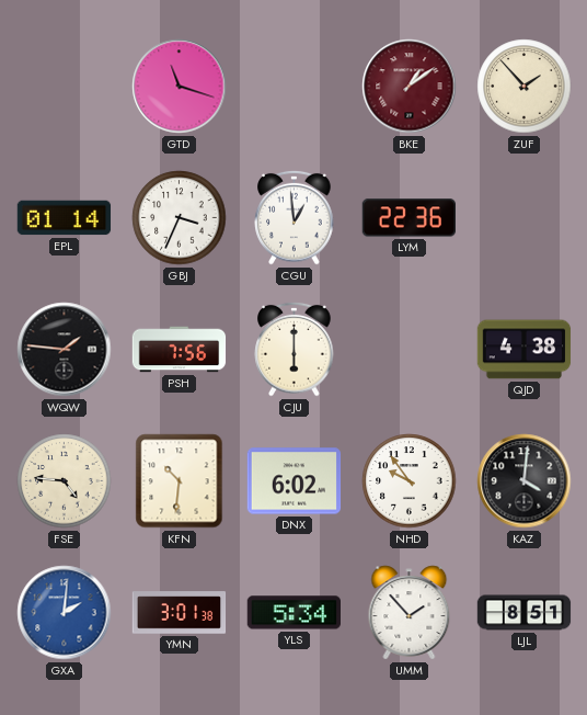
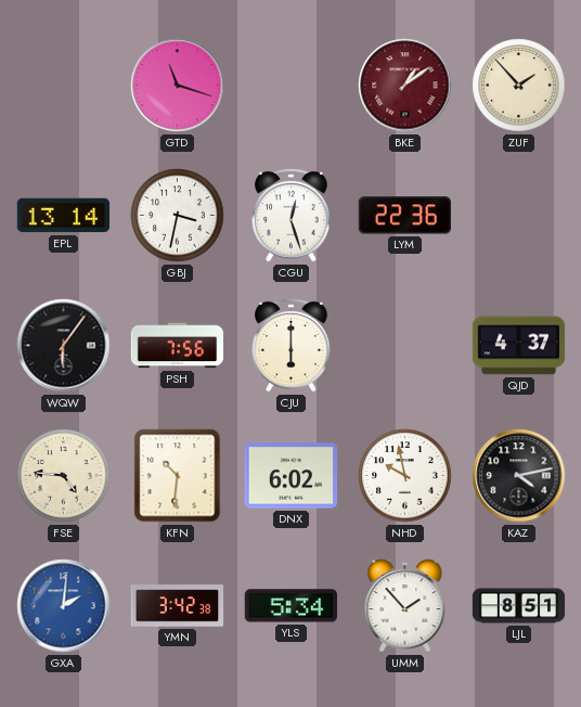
EPL: 01:14 -> 13:14 (64, 216)
GBJ: 3:34 -> 3:32 (178, 216)
CGU: 12:59 -> 12:27 (292, 215)
WQW: 1:46 -> 6:06 (64, 346)
QJD: 4:38 -> 4:37 (519, 346)
NHD: 9:54 -> 9:58 (405, 476)
KAZ: 4:01 -> 4:13 (519, 476)
YMN: 3:01 -> 3:42 (178, 606)
